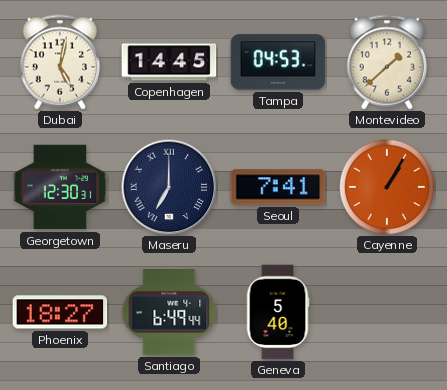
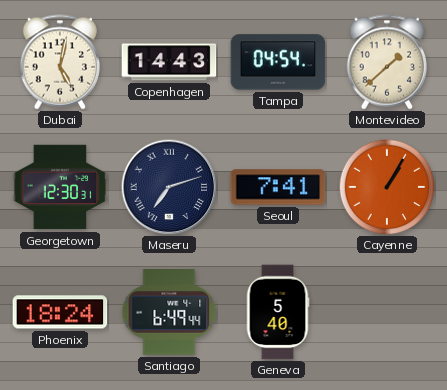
Copenhagen: 14:45 -> 14:43 (169, 62)
Tampa: 04:53 -> 04:54 (278, 62)
Maseru: 7:00 -> 7:12 (169, 187)
Phoenix: 18:27 -> 18:24 (60, 312)
